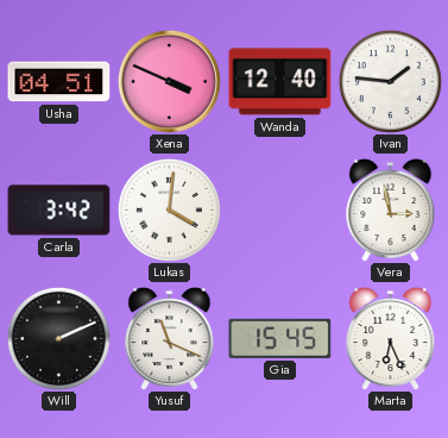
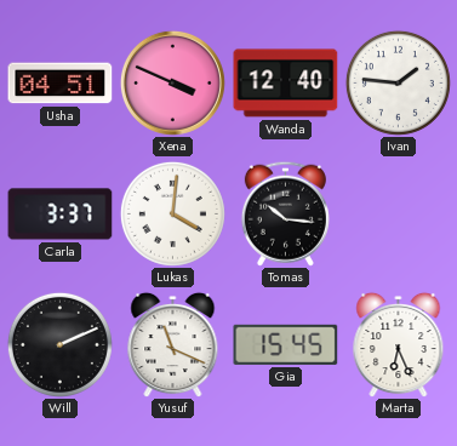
Carla: 3:42 -> 3:37 (61, 215)
Tomas: none -> 10:16 (285, 213)
Vera: 2:58 -> none (391, 209)
